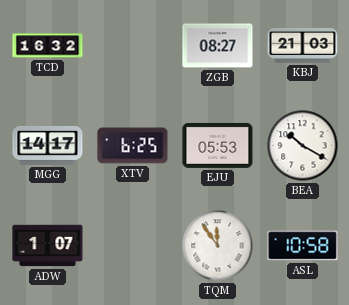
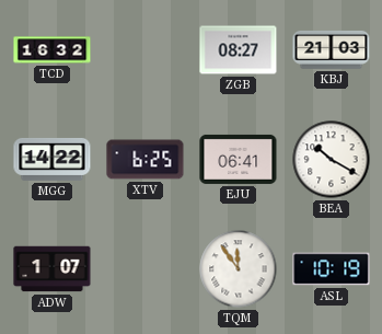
MGG: 14:17 -> 14:22 (53, 159)
EJU: 05:53 -> 06:41 (239, 159)
ASL: 10:58 -> 10:19 (332, 269)
